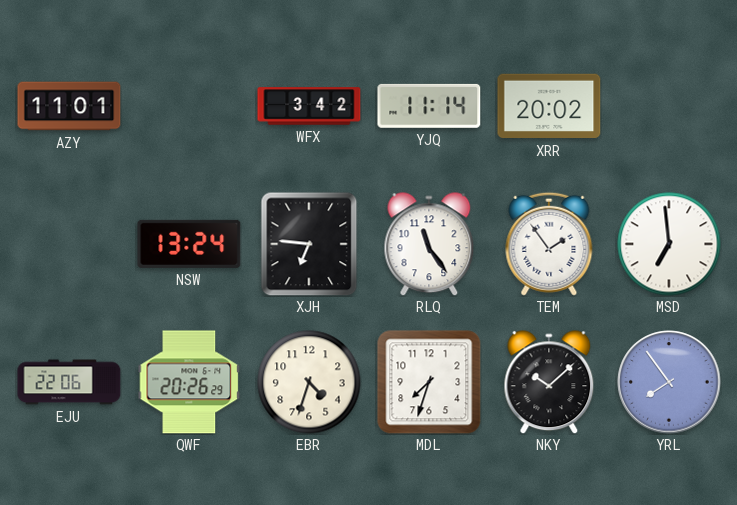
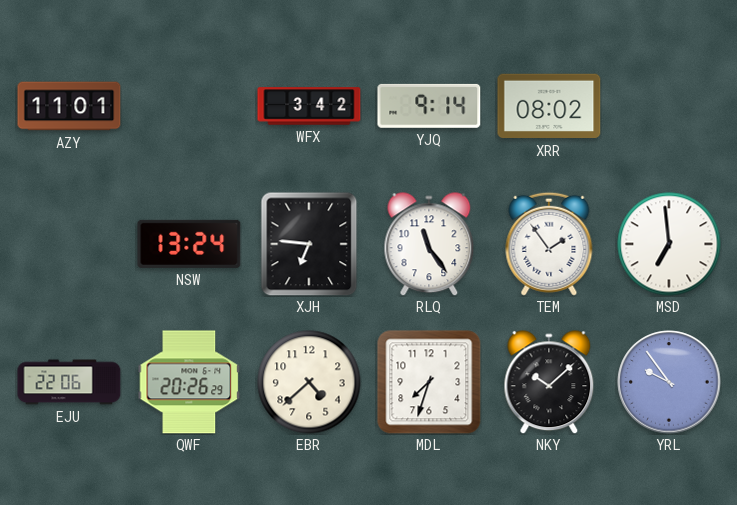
YJQ: 11:14 -> 9:14 (429, 106)
XRR: 20:02 -> 08:02 (549, 106)
EBR: 4:33 -> 4:38 (309, 382)
YRL: 7:54 -> 9:54 (669, 382)
